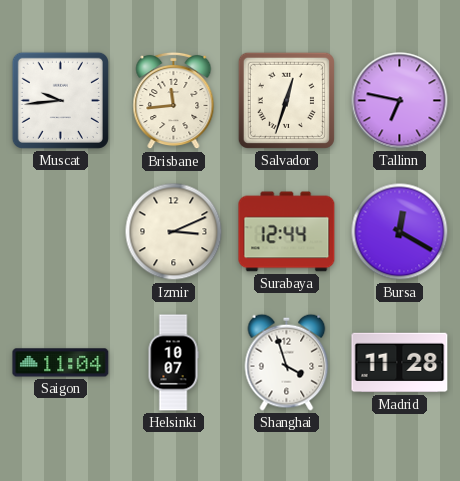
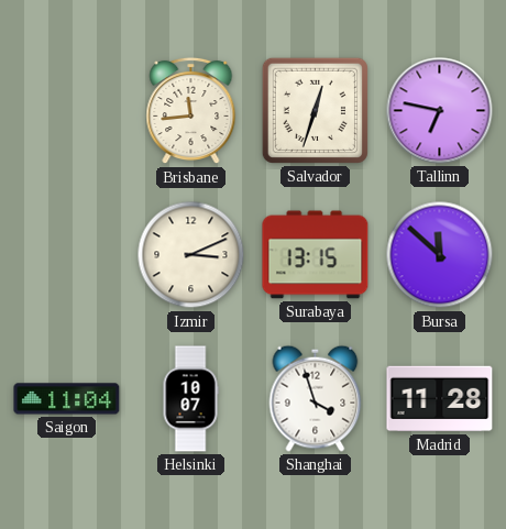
Muscat: 9:44 -> none (60, 100)
Surabaya: 12:44 -> 13:15 (316, 255)
Bursa: 12:20 -> 11:52 (440, 255)
